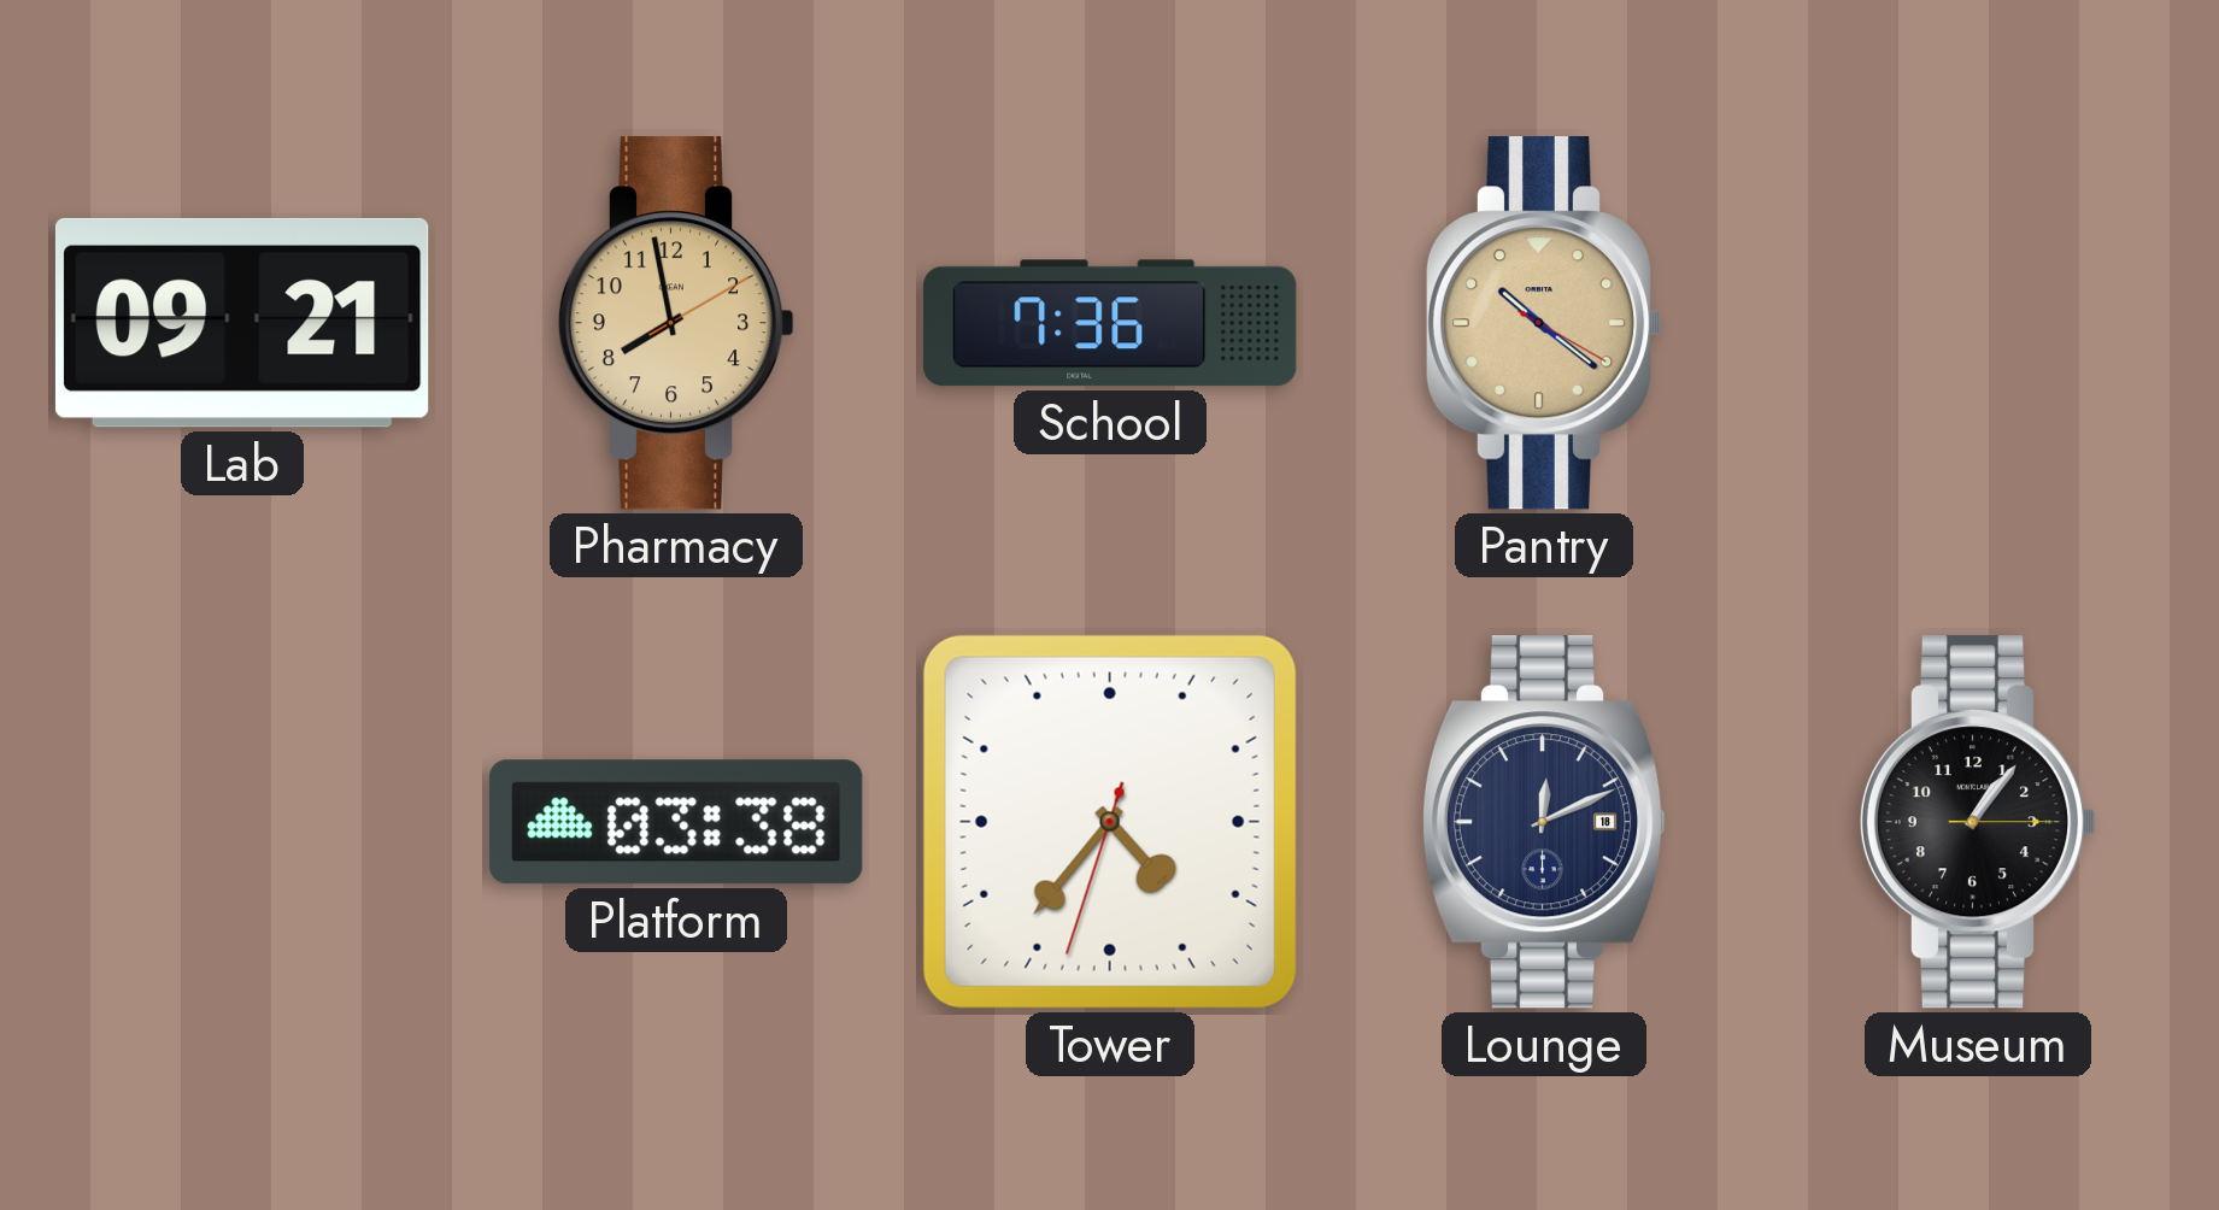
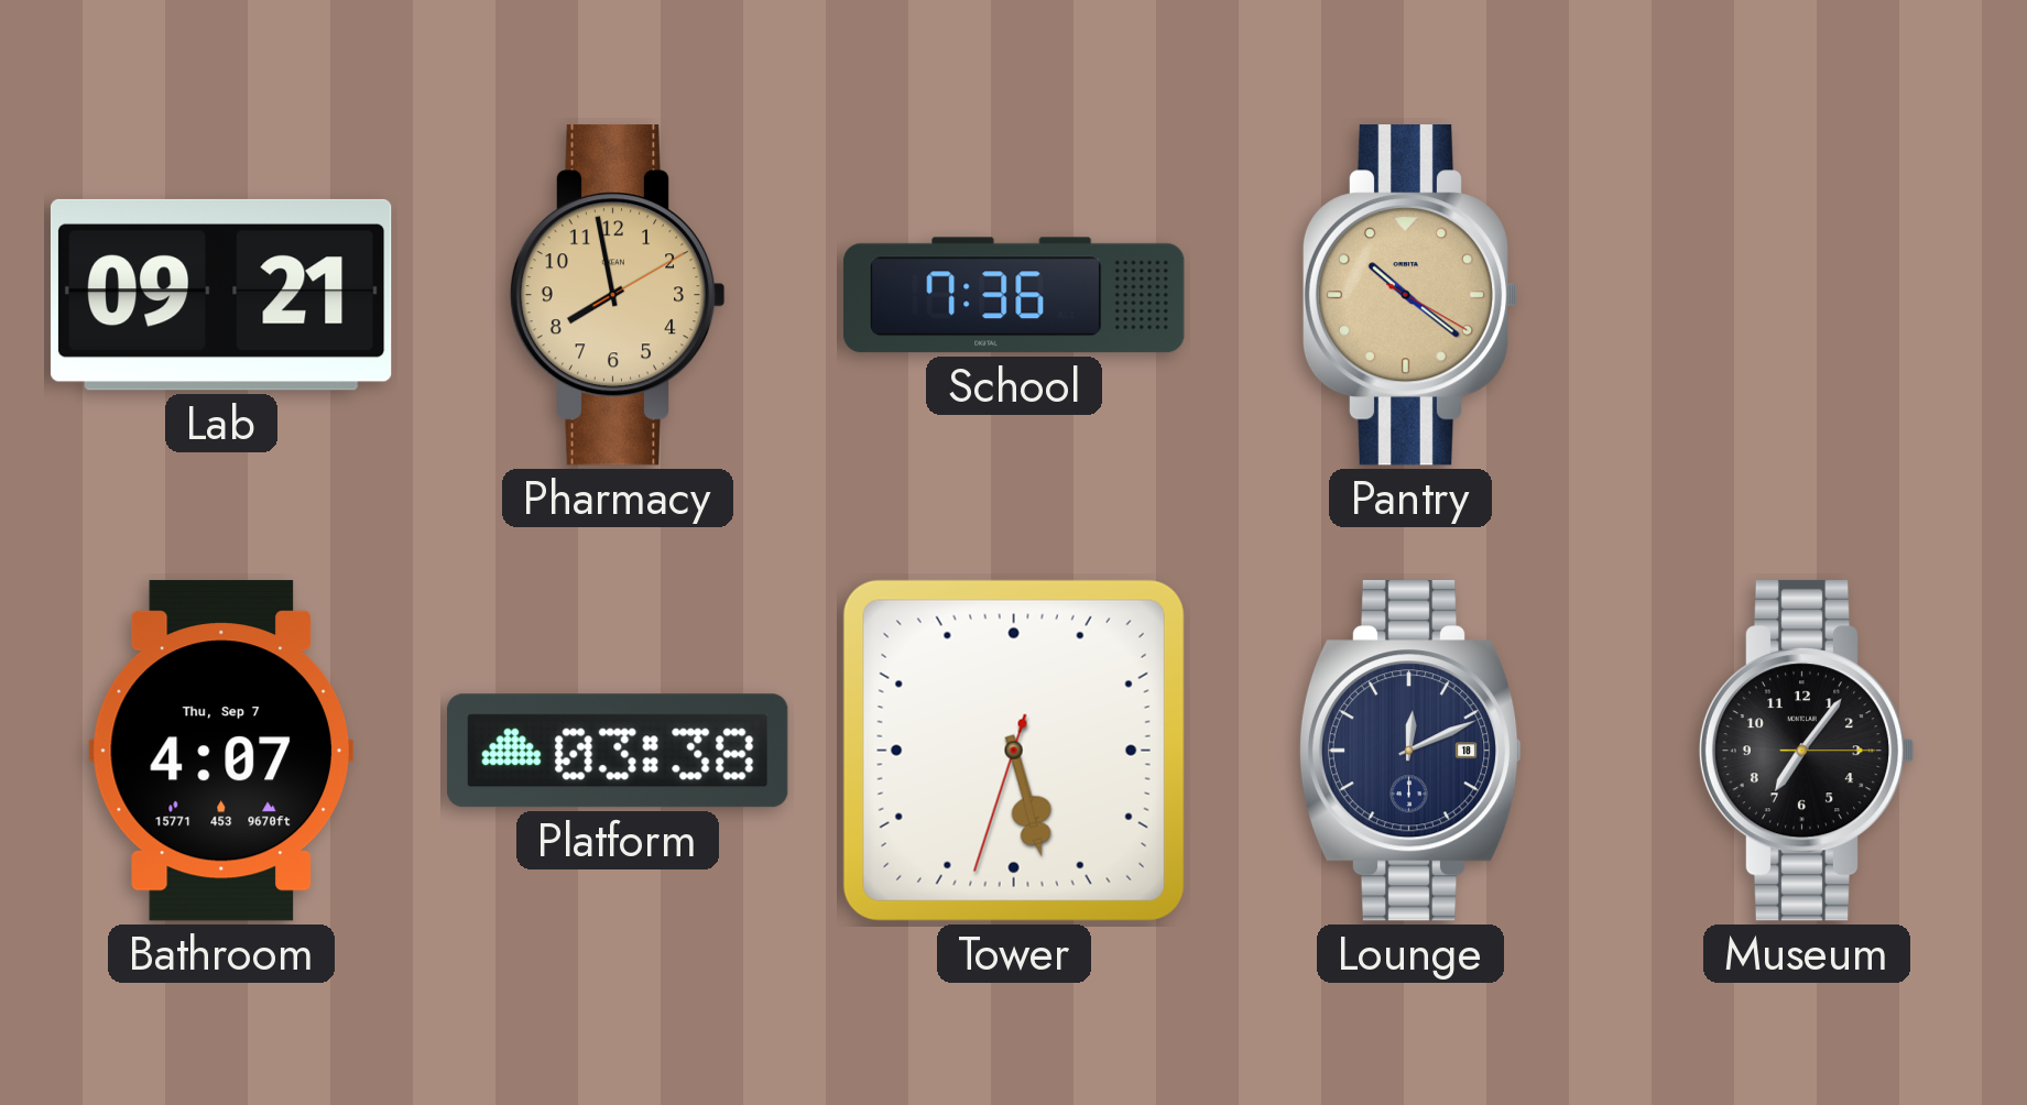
Bathroom: none -> 4:07 (220, 751)
Tower: 4:36 -> 5:27 (1014, 751)
Museum: 1:06 -> 7:06 (1807, 751)
